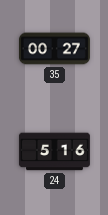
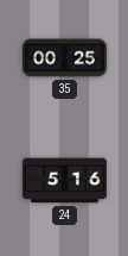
35: 00:27 -> 00:25 (64, 58)
